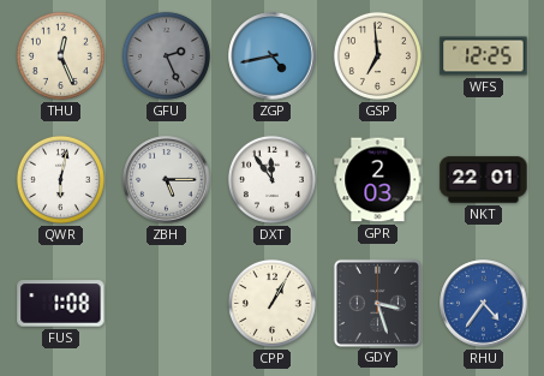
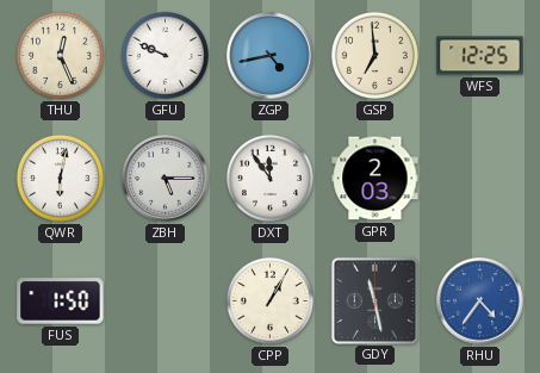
GFU: 2:26 -> 9:49 (165, 55)
GFU dial: grey -> white (165, 55)
NKT: 22:01 -> none (484, 180)
FUS: 1:08 -> 1:50 (61, 301)
GDY: 3:27 -> 11:28 (374, 300)
